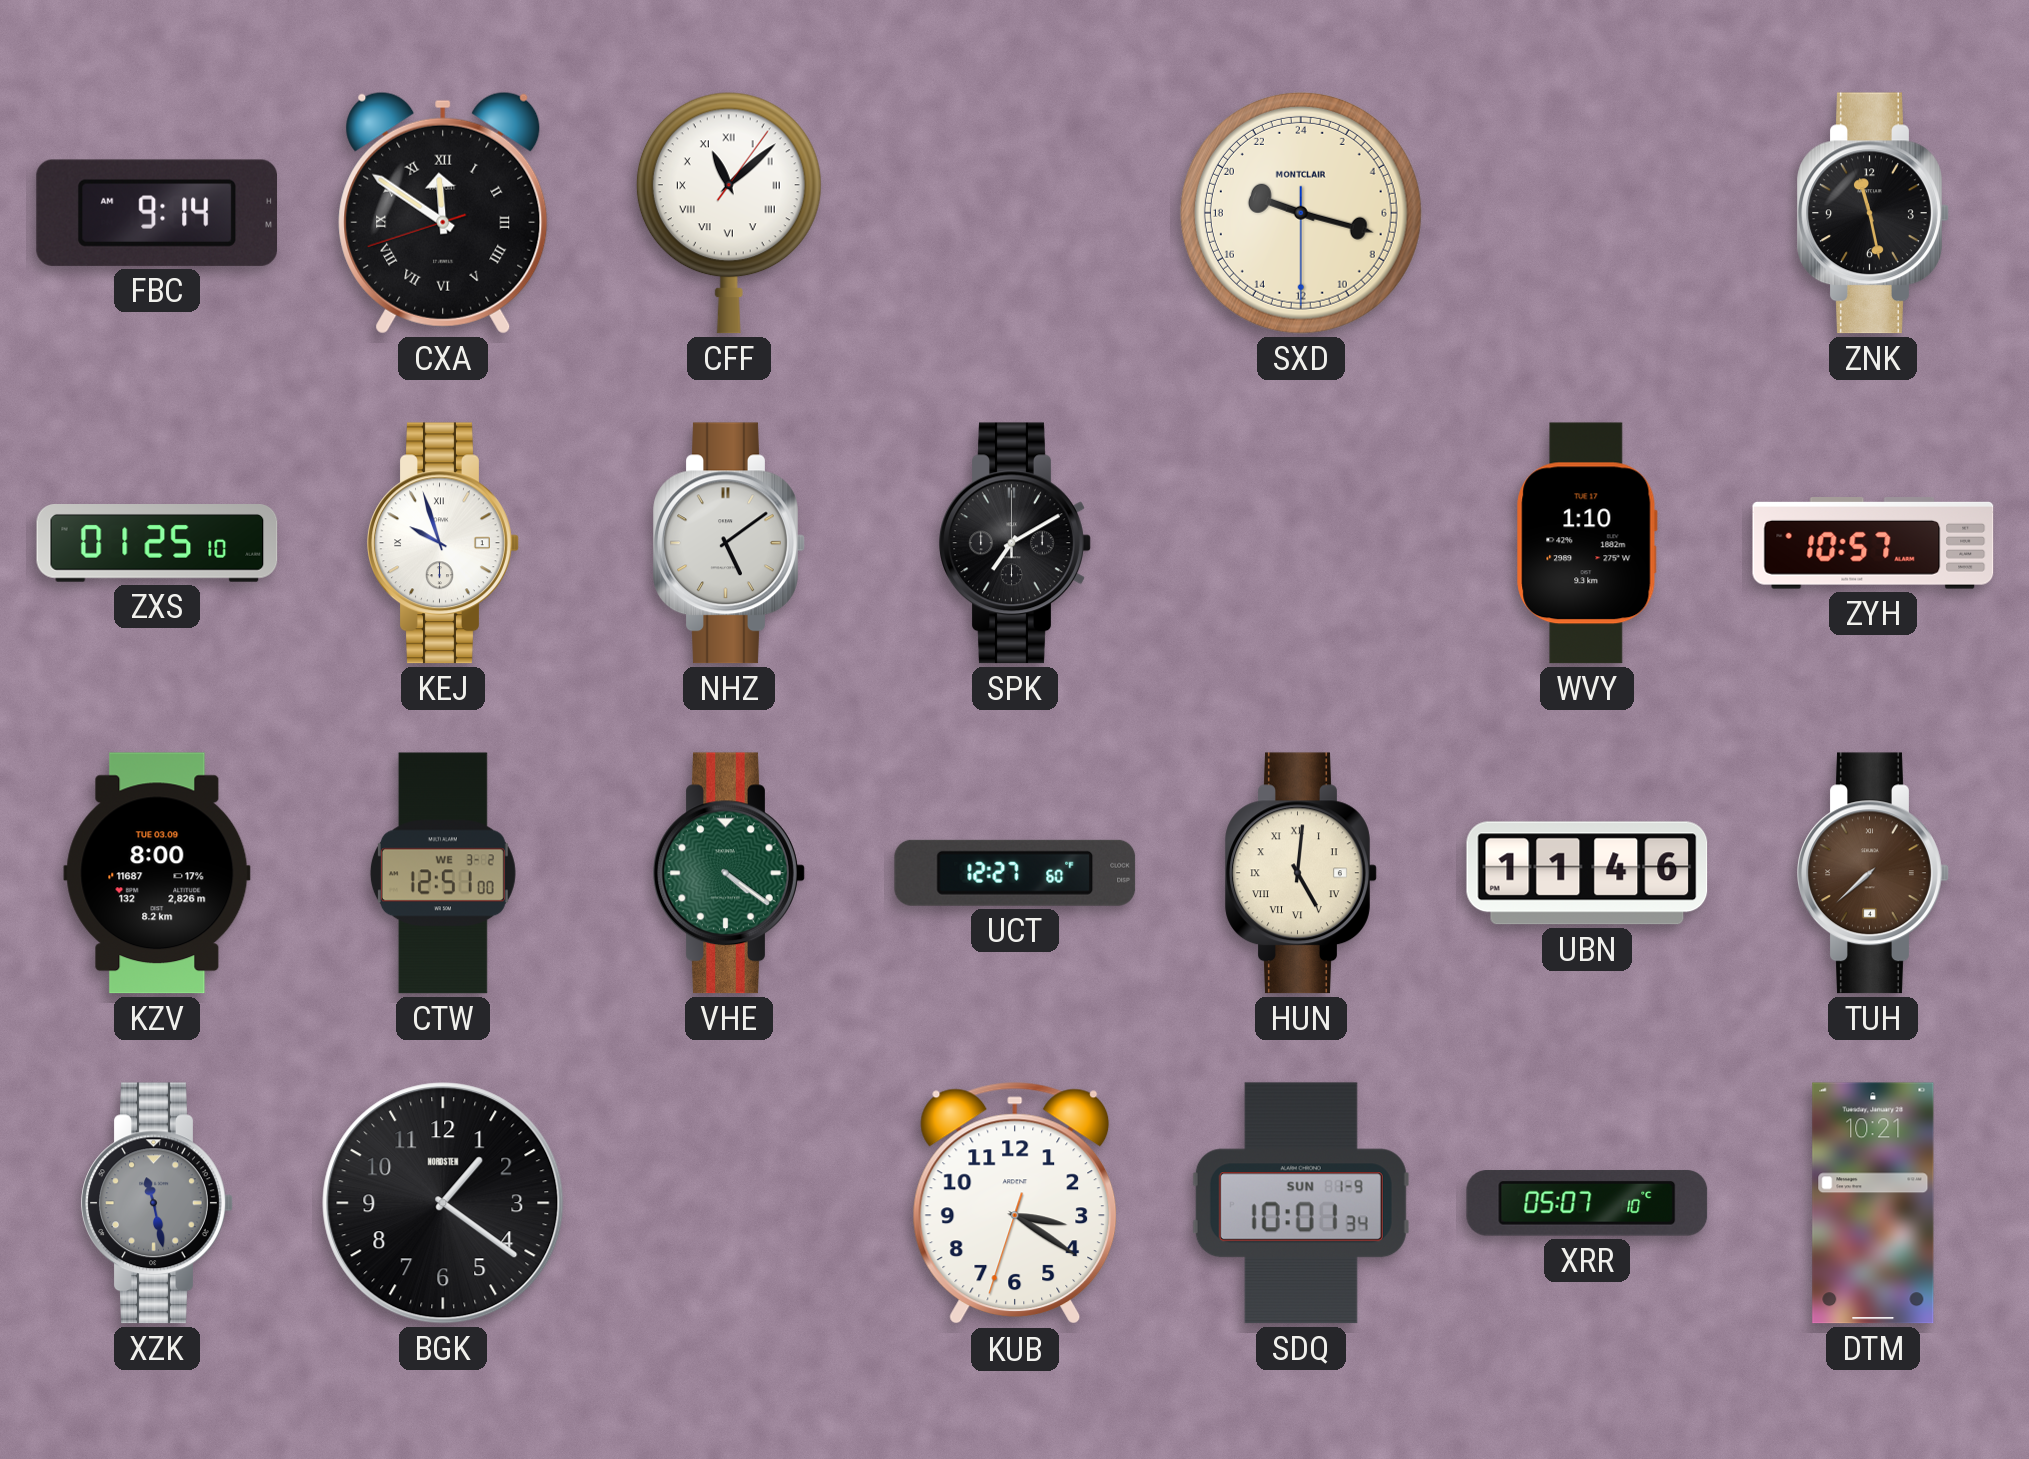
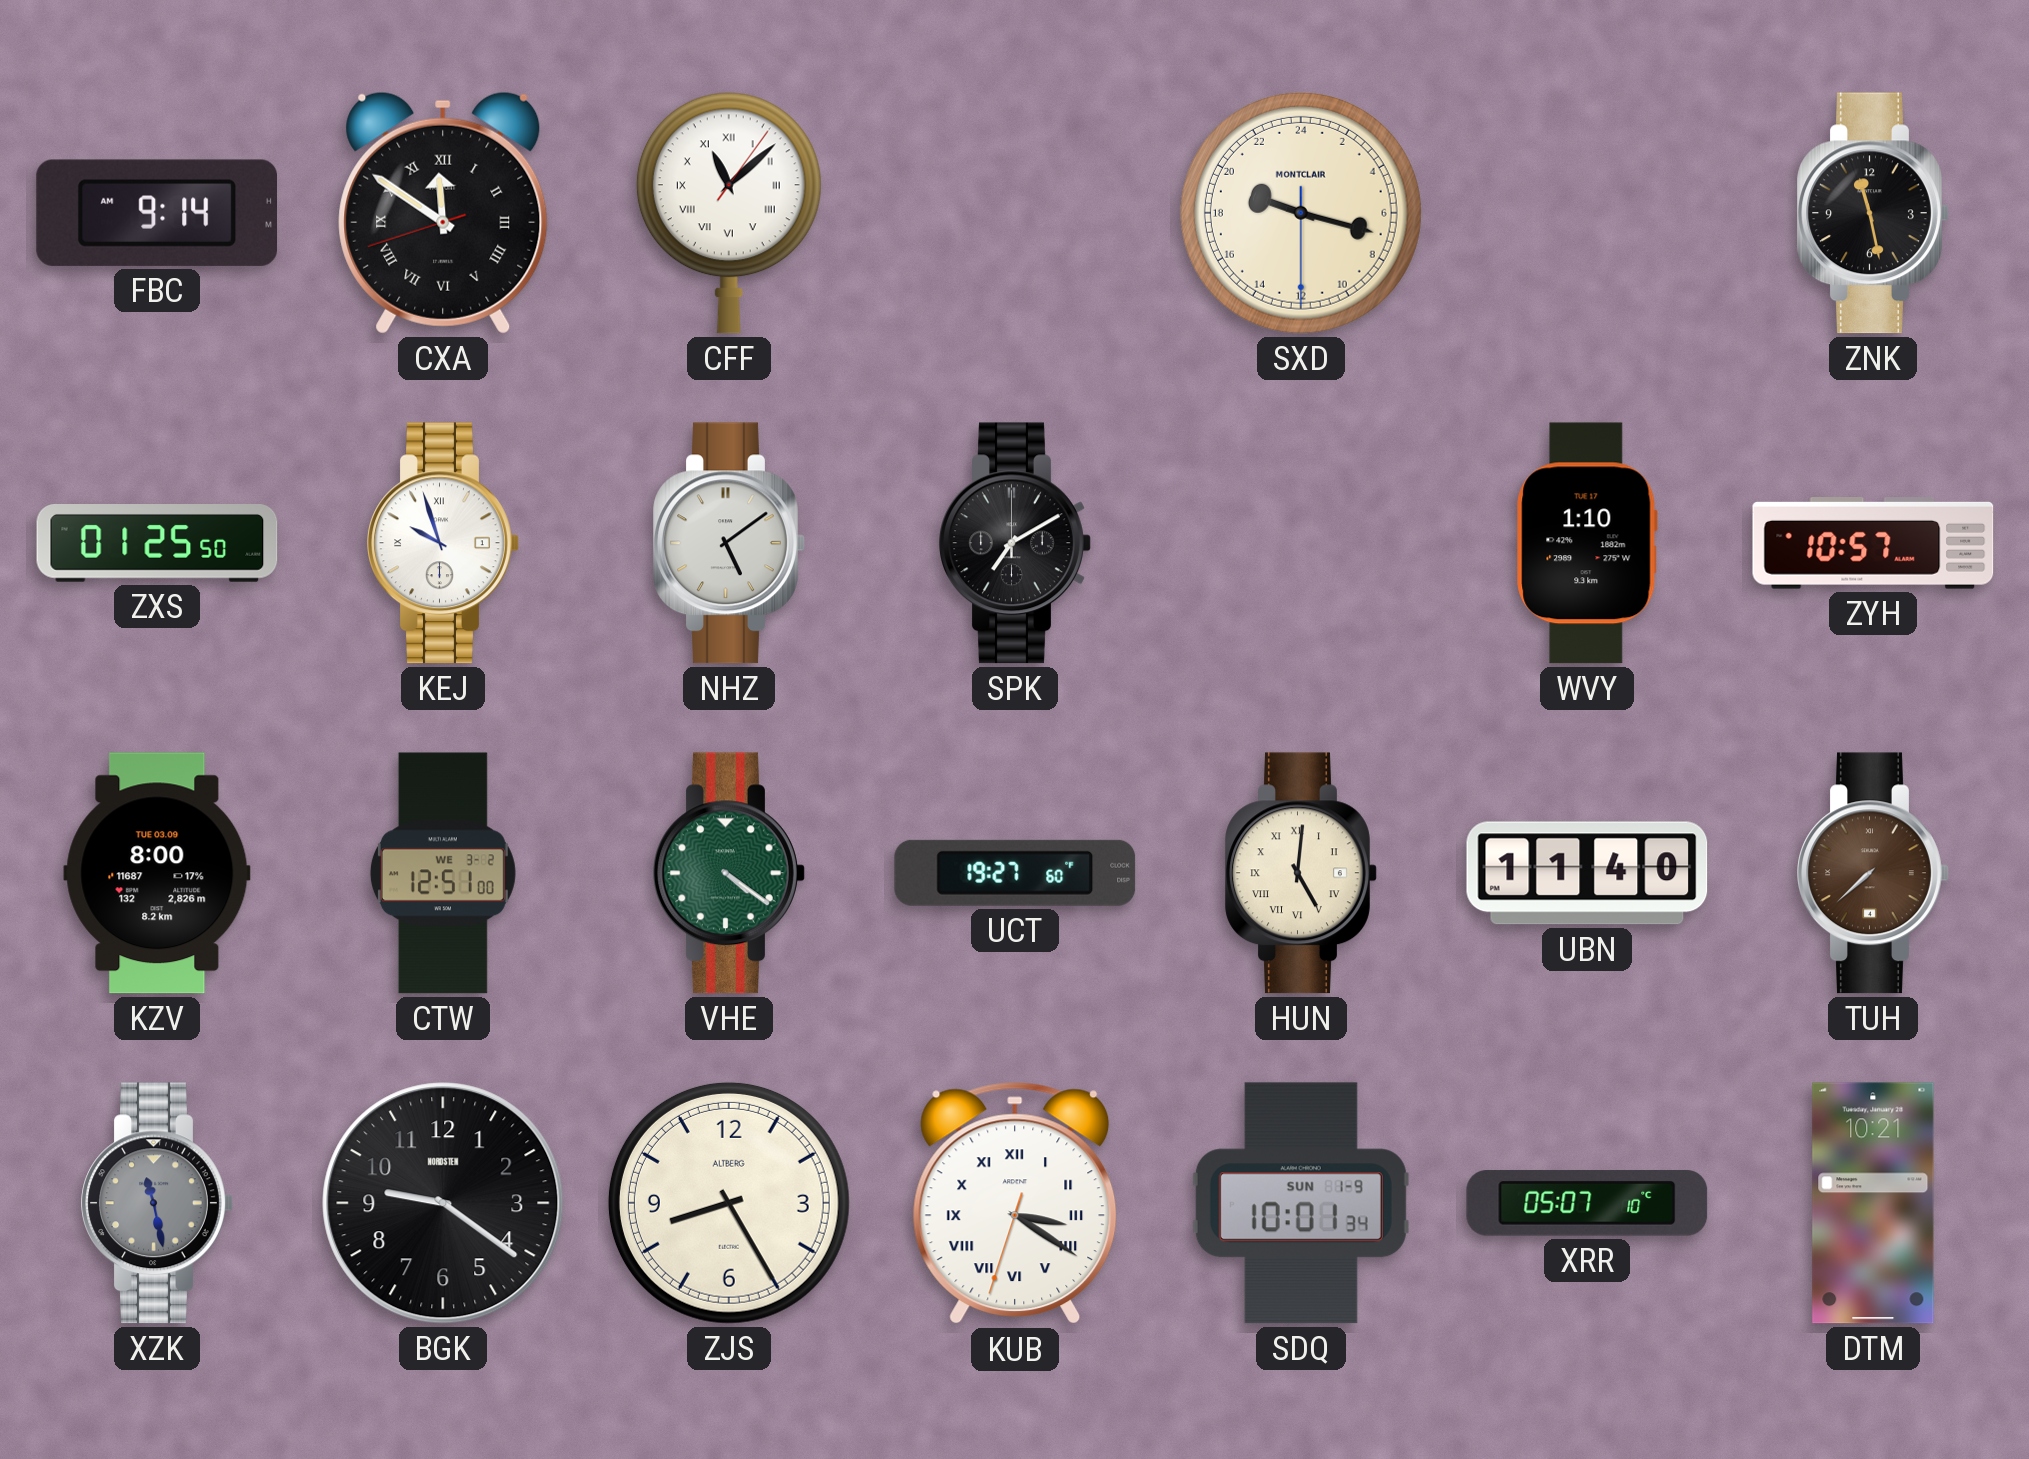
ZXS: 01:25:10 -> 01:25:50 (157, 543)
UCT: 12:27 -> 19:27 (1015, 873)
UBN: 11:46 -> 11:40 (1587, 873)
BGK: 1:21 -> 9:21 (443, 1203)
ZJS: none -> 8:25 (729, 1203)
KUB numerals: Arabic -> Roman (1015, 1203)
